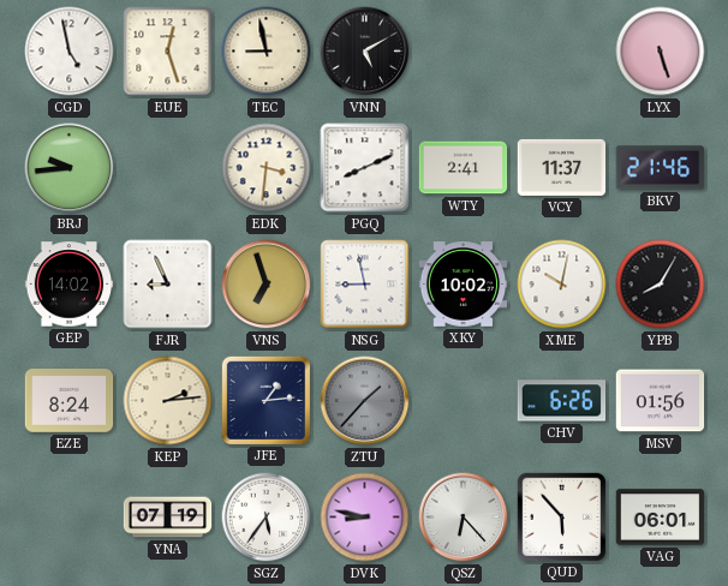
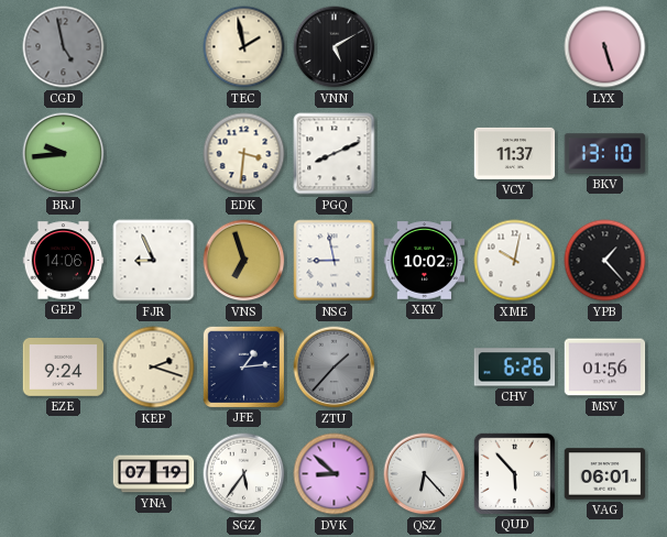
CGD dial: white -> grey (64, 47)
EUE: 12:27 -> none (168, 52)
TEC: 8:58 -> 1:58 (244, 47)
WTY: 2:41 -> none (464, 168)
BKV: 21:46 -> 13:10 (605, 154)
GEP: 14:02 -> 14:06 (64, 261)
YPB: 8:05 -> 1:23 (605, 261)
EZE: 8:24 -> 9:24 (64, 368)
KEP: 2:14 -> 2:18 (154, 368)
DVK: 8:47 -> 8:52 (335, 474)
